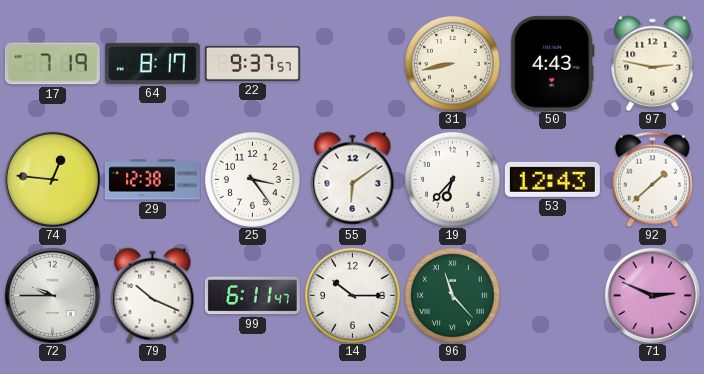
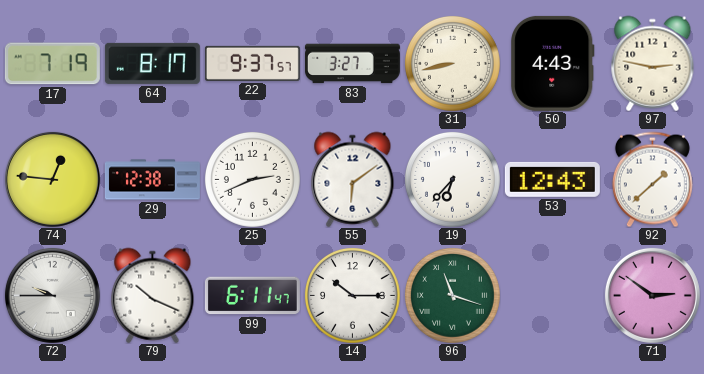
83: none -> 3:27 (352, 64)
25: 3:24 -> 2:41 (252, 179)
96: 11:23 -> 11:18 (452, 295)
71: 2:49 -> 2:51 (652, 295)
